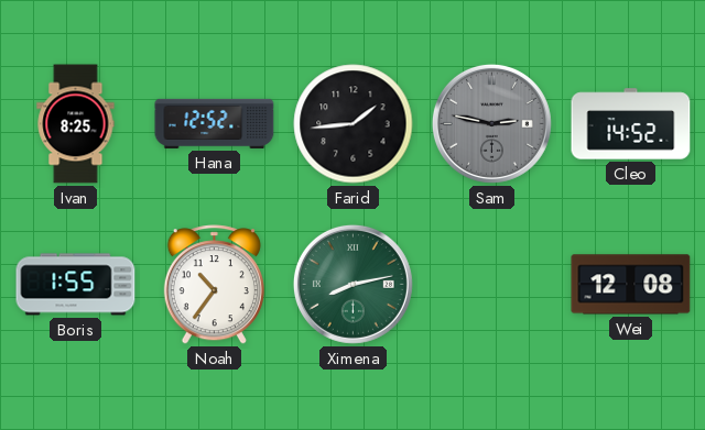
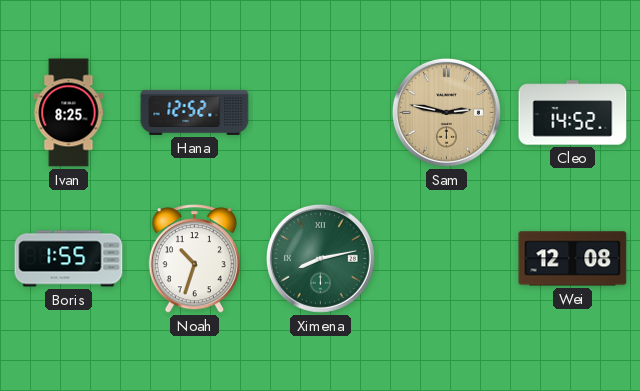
Farid: 1:44 -> none (354, 124)
Sam dial: grey -> champagne (446, 112)
Noah: 10:36 -> 10:33 (194, 259)
